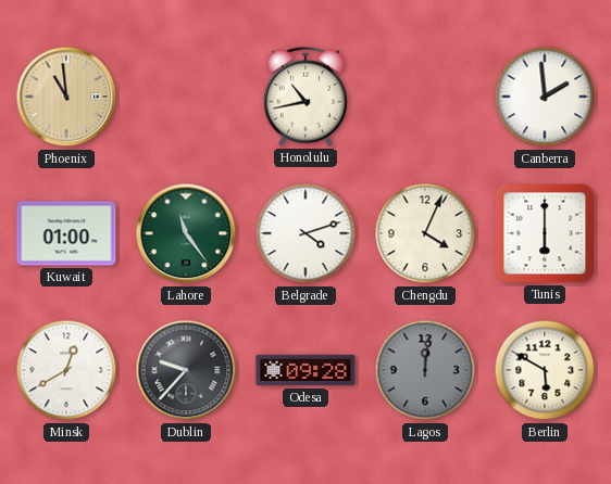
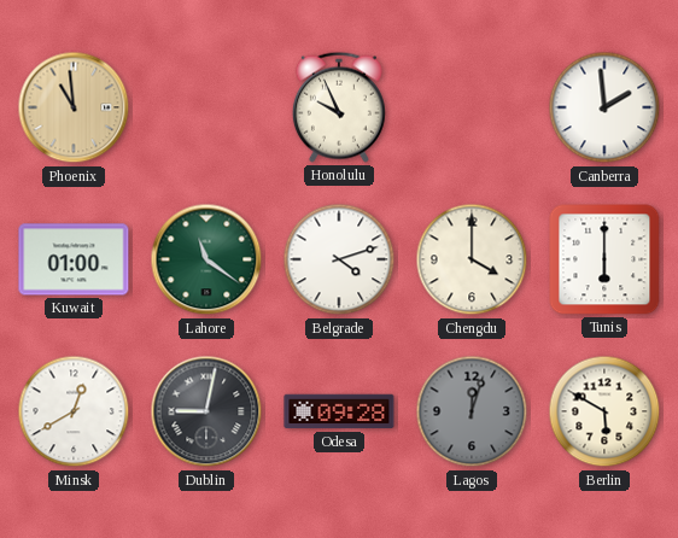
Honolulu: 10:43 -> 9:56 (339, 107)
Lahore: 11:24 -> 11:21 (206, 259)
Chengdu: 4:04 -> 4:00 (472, 259)
Dublin: 9:37 -> 9:02 (206, 411)
Lagos: 12:01 -> 12:03 (472, 411)
